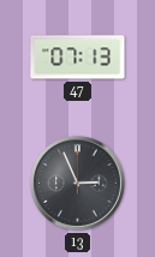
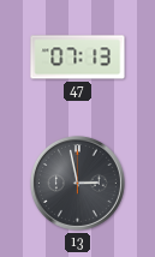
13: 2:56 -> 2:58 (77, 183)
